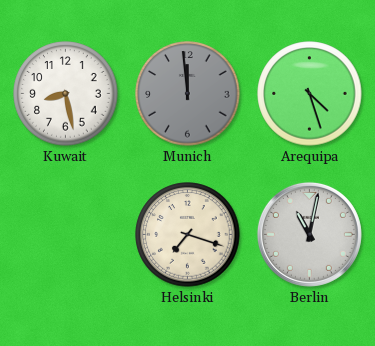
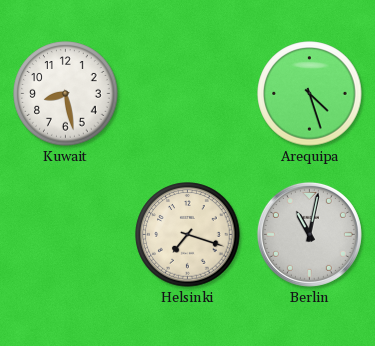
Munich: 11:59 -> none (188, 94)
